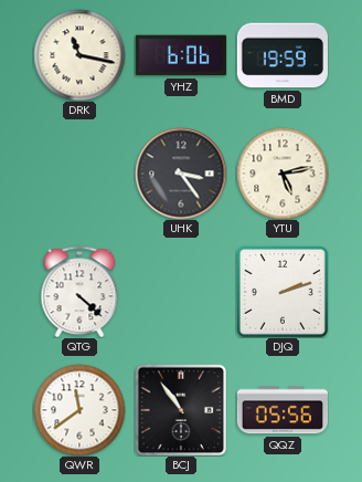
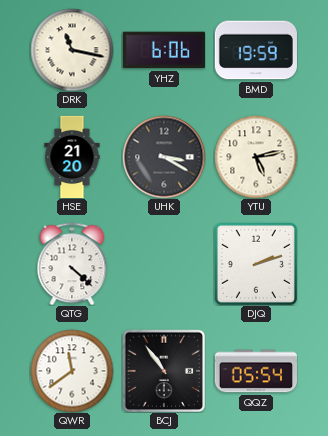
HSE: none -> 21:20 (72, 156)
UHK: 3:24 -> 3:20 (164, 157)
QQZ: 05:56 -> 05:54 (255, 371)
